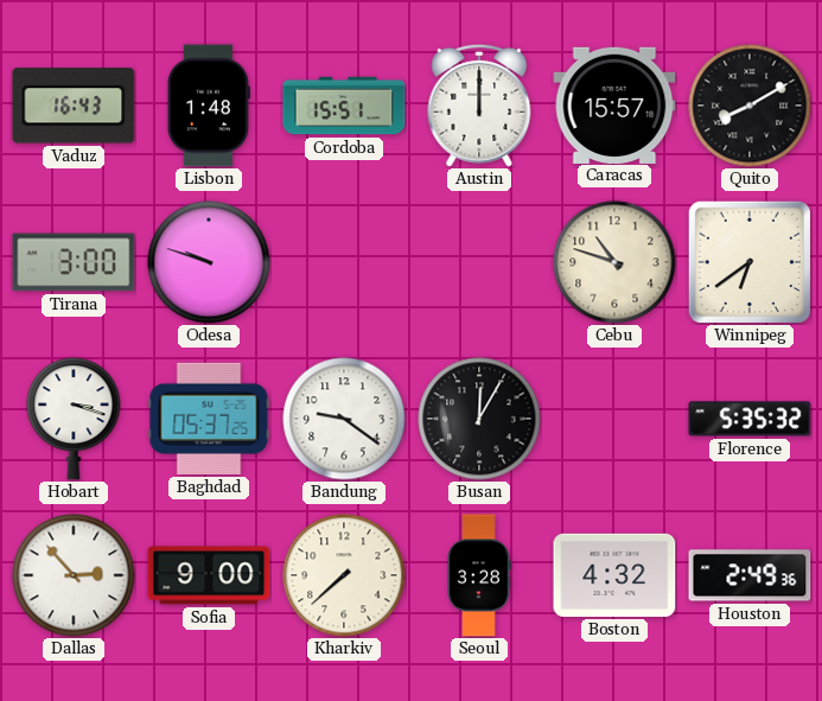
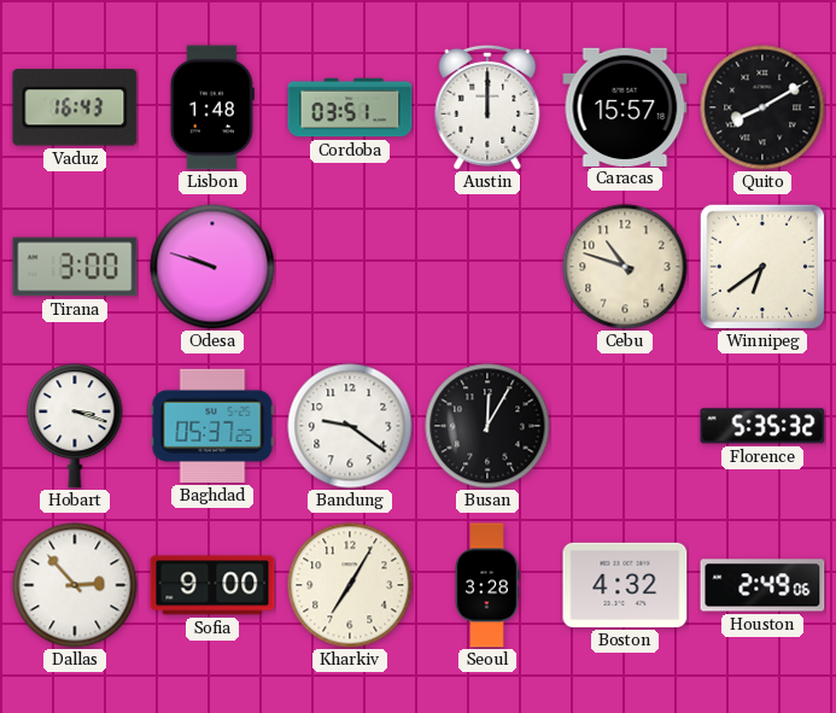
Cordoba: 15:51 -> 03:51 (350, 107)
Kharkiv: 7:38 -> 7:05 (350, 585)
Houston: 2:49:36 -> 2:49:06 (762, 585)
